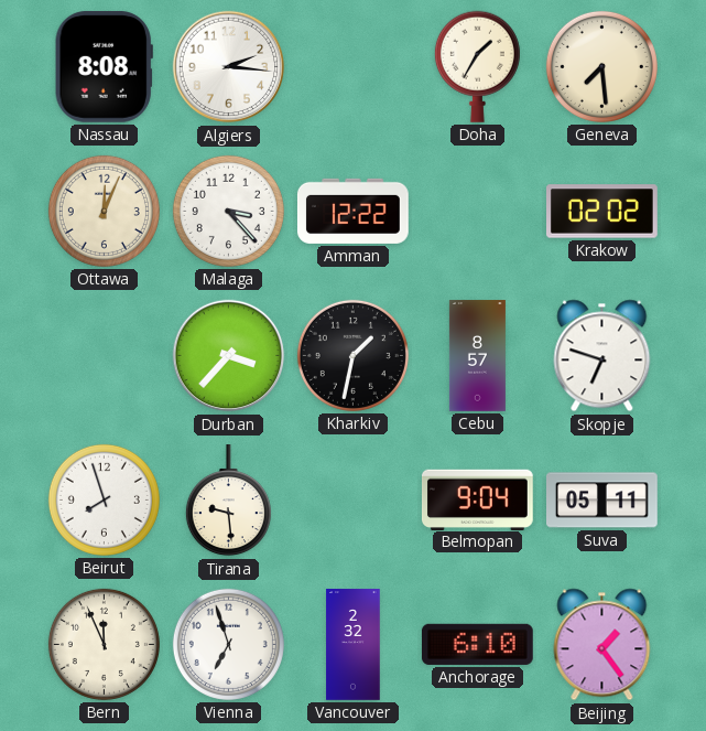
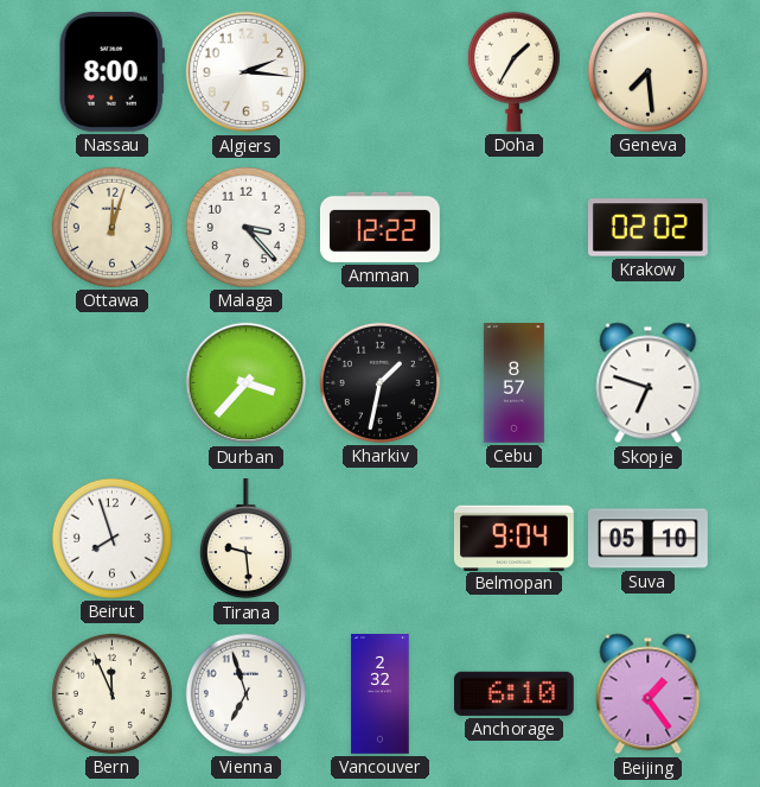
Nassau: 8:08 -> 8:00 (111, 71)
Ottawa: 12:04 -> 12:03 (111, 227)
Suva: 05:11 -> 05:10 (649, 539)
